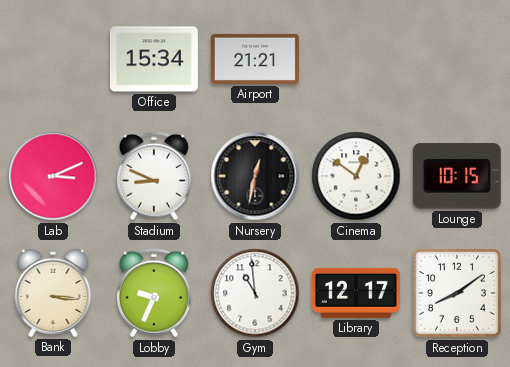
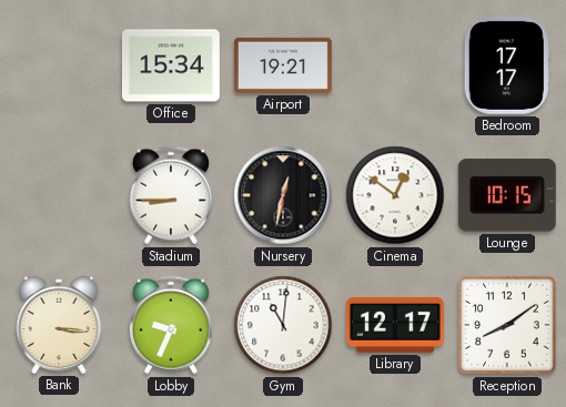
Airport: 21:21 -> 19:21 (283, 65)
Bedroom: none -> 17:17 (507, 65)
Lab: 3:11 -> none (53, 176)
Stadium: 8:49 -> 8:45 (171, 195)
Gym: 10:59 -> 11:01 (283, 325)
